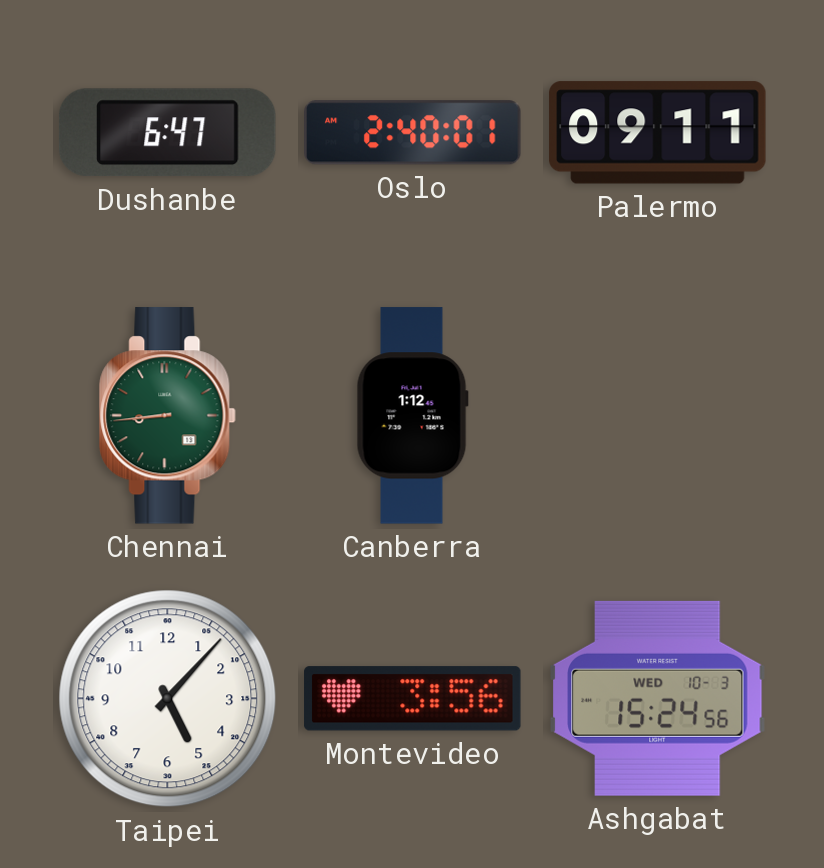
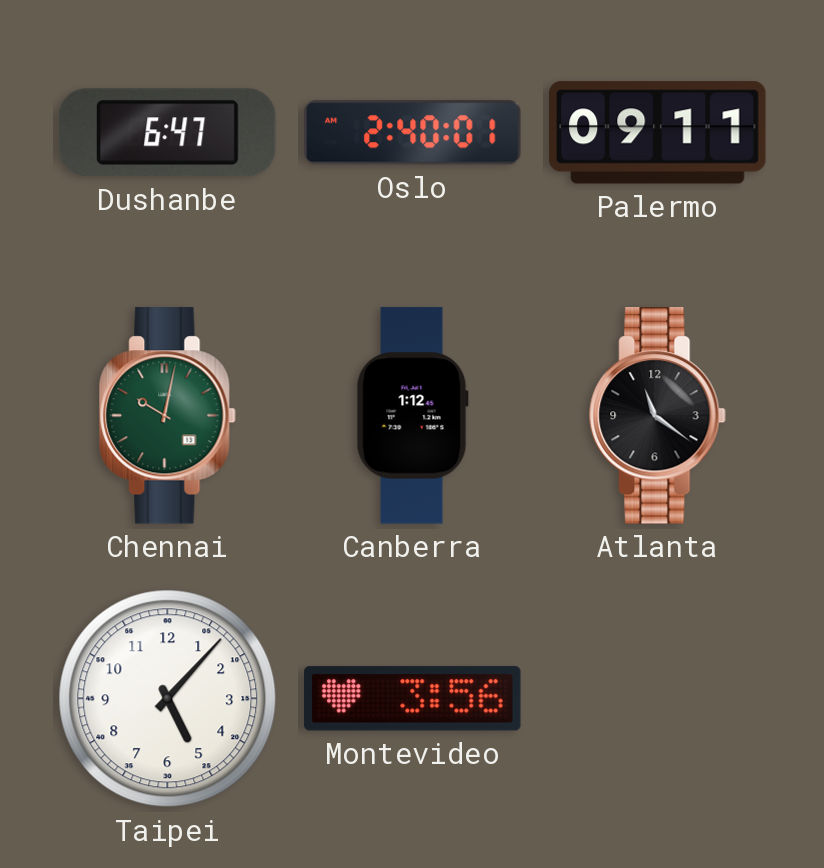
Chennai: 8:44 -> 10:02 (168, 416)
Atlanta: none -> 11:21 (658, 416)
Ashgabat: 15:24 -> none (658, 698)
